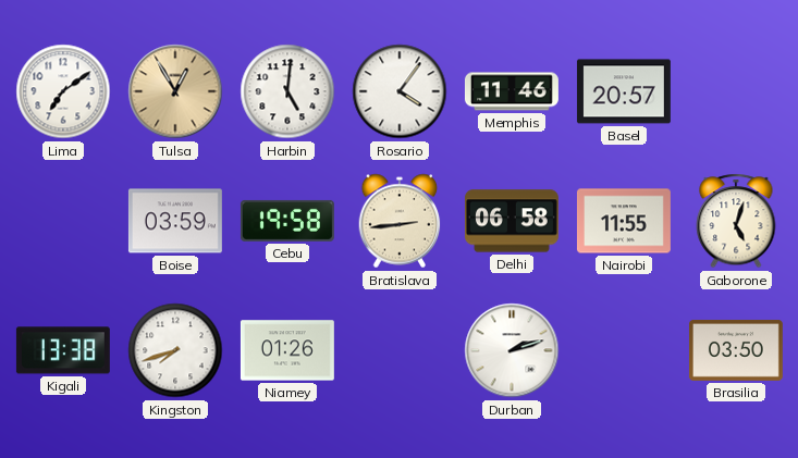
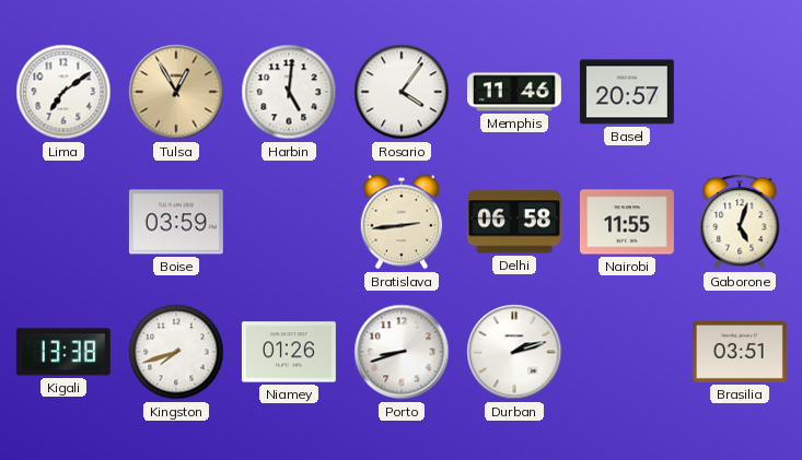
Cebu: 19:58 -> none (287, 221)
Porto: none -> 8:42 (402, 352)
Brasilia: 03:50 -> 03:51 (740, 352)
